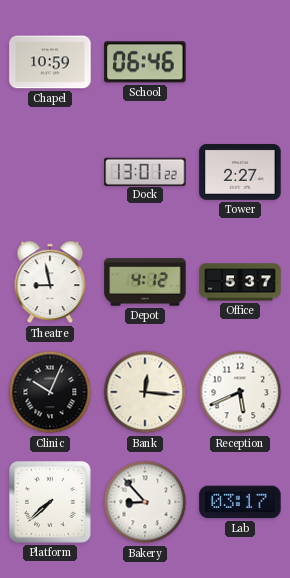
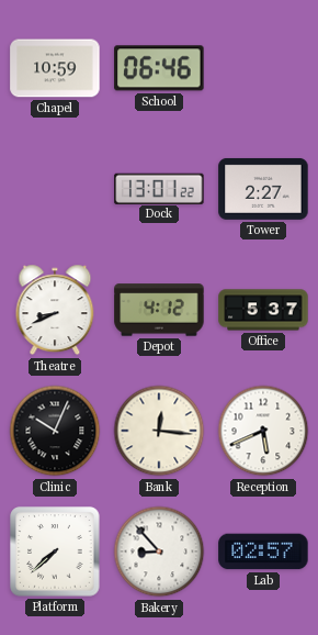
Theatre: 8:58 -> 8:41 (55, 310)
Lab: 03:17 -> 02:57 (263, 552)
